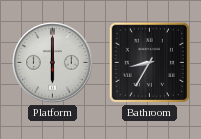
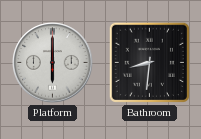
Bathroom: 8:35 -> 8:31 (149, 62)
